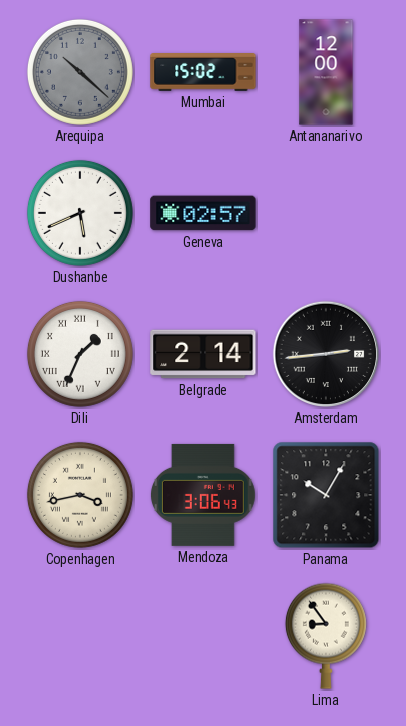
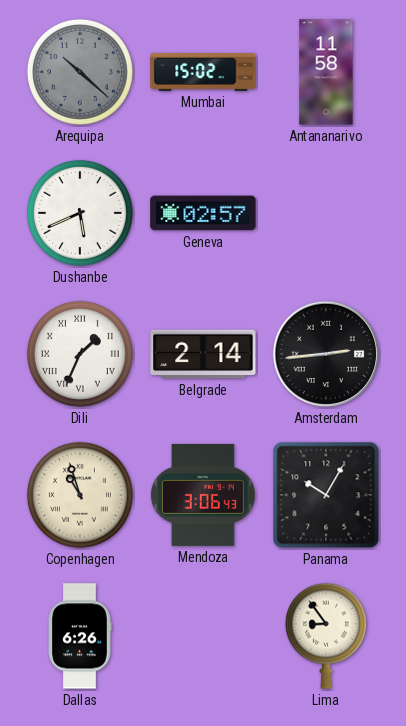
Antananarivo: 12:00 -> 11:58 (326, 72)
Copenhagen: 3:43 -> 10:57 (80, 495)
Dallas: none -> 6:26 (80, 636)
